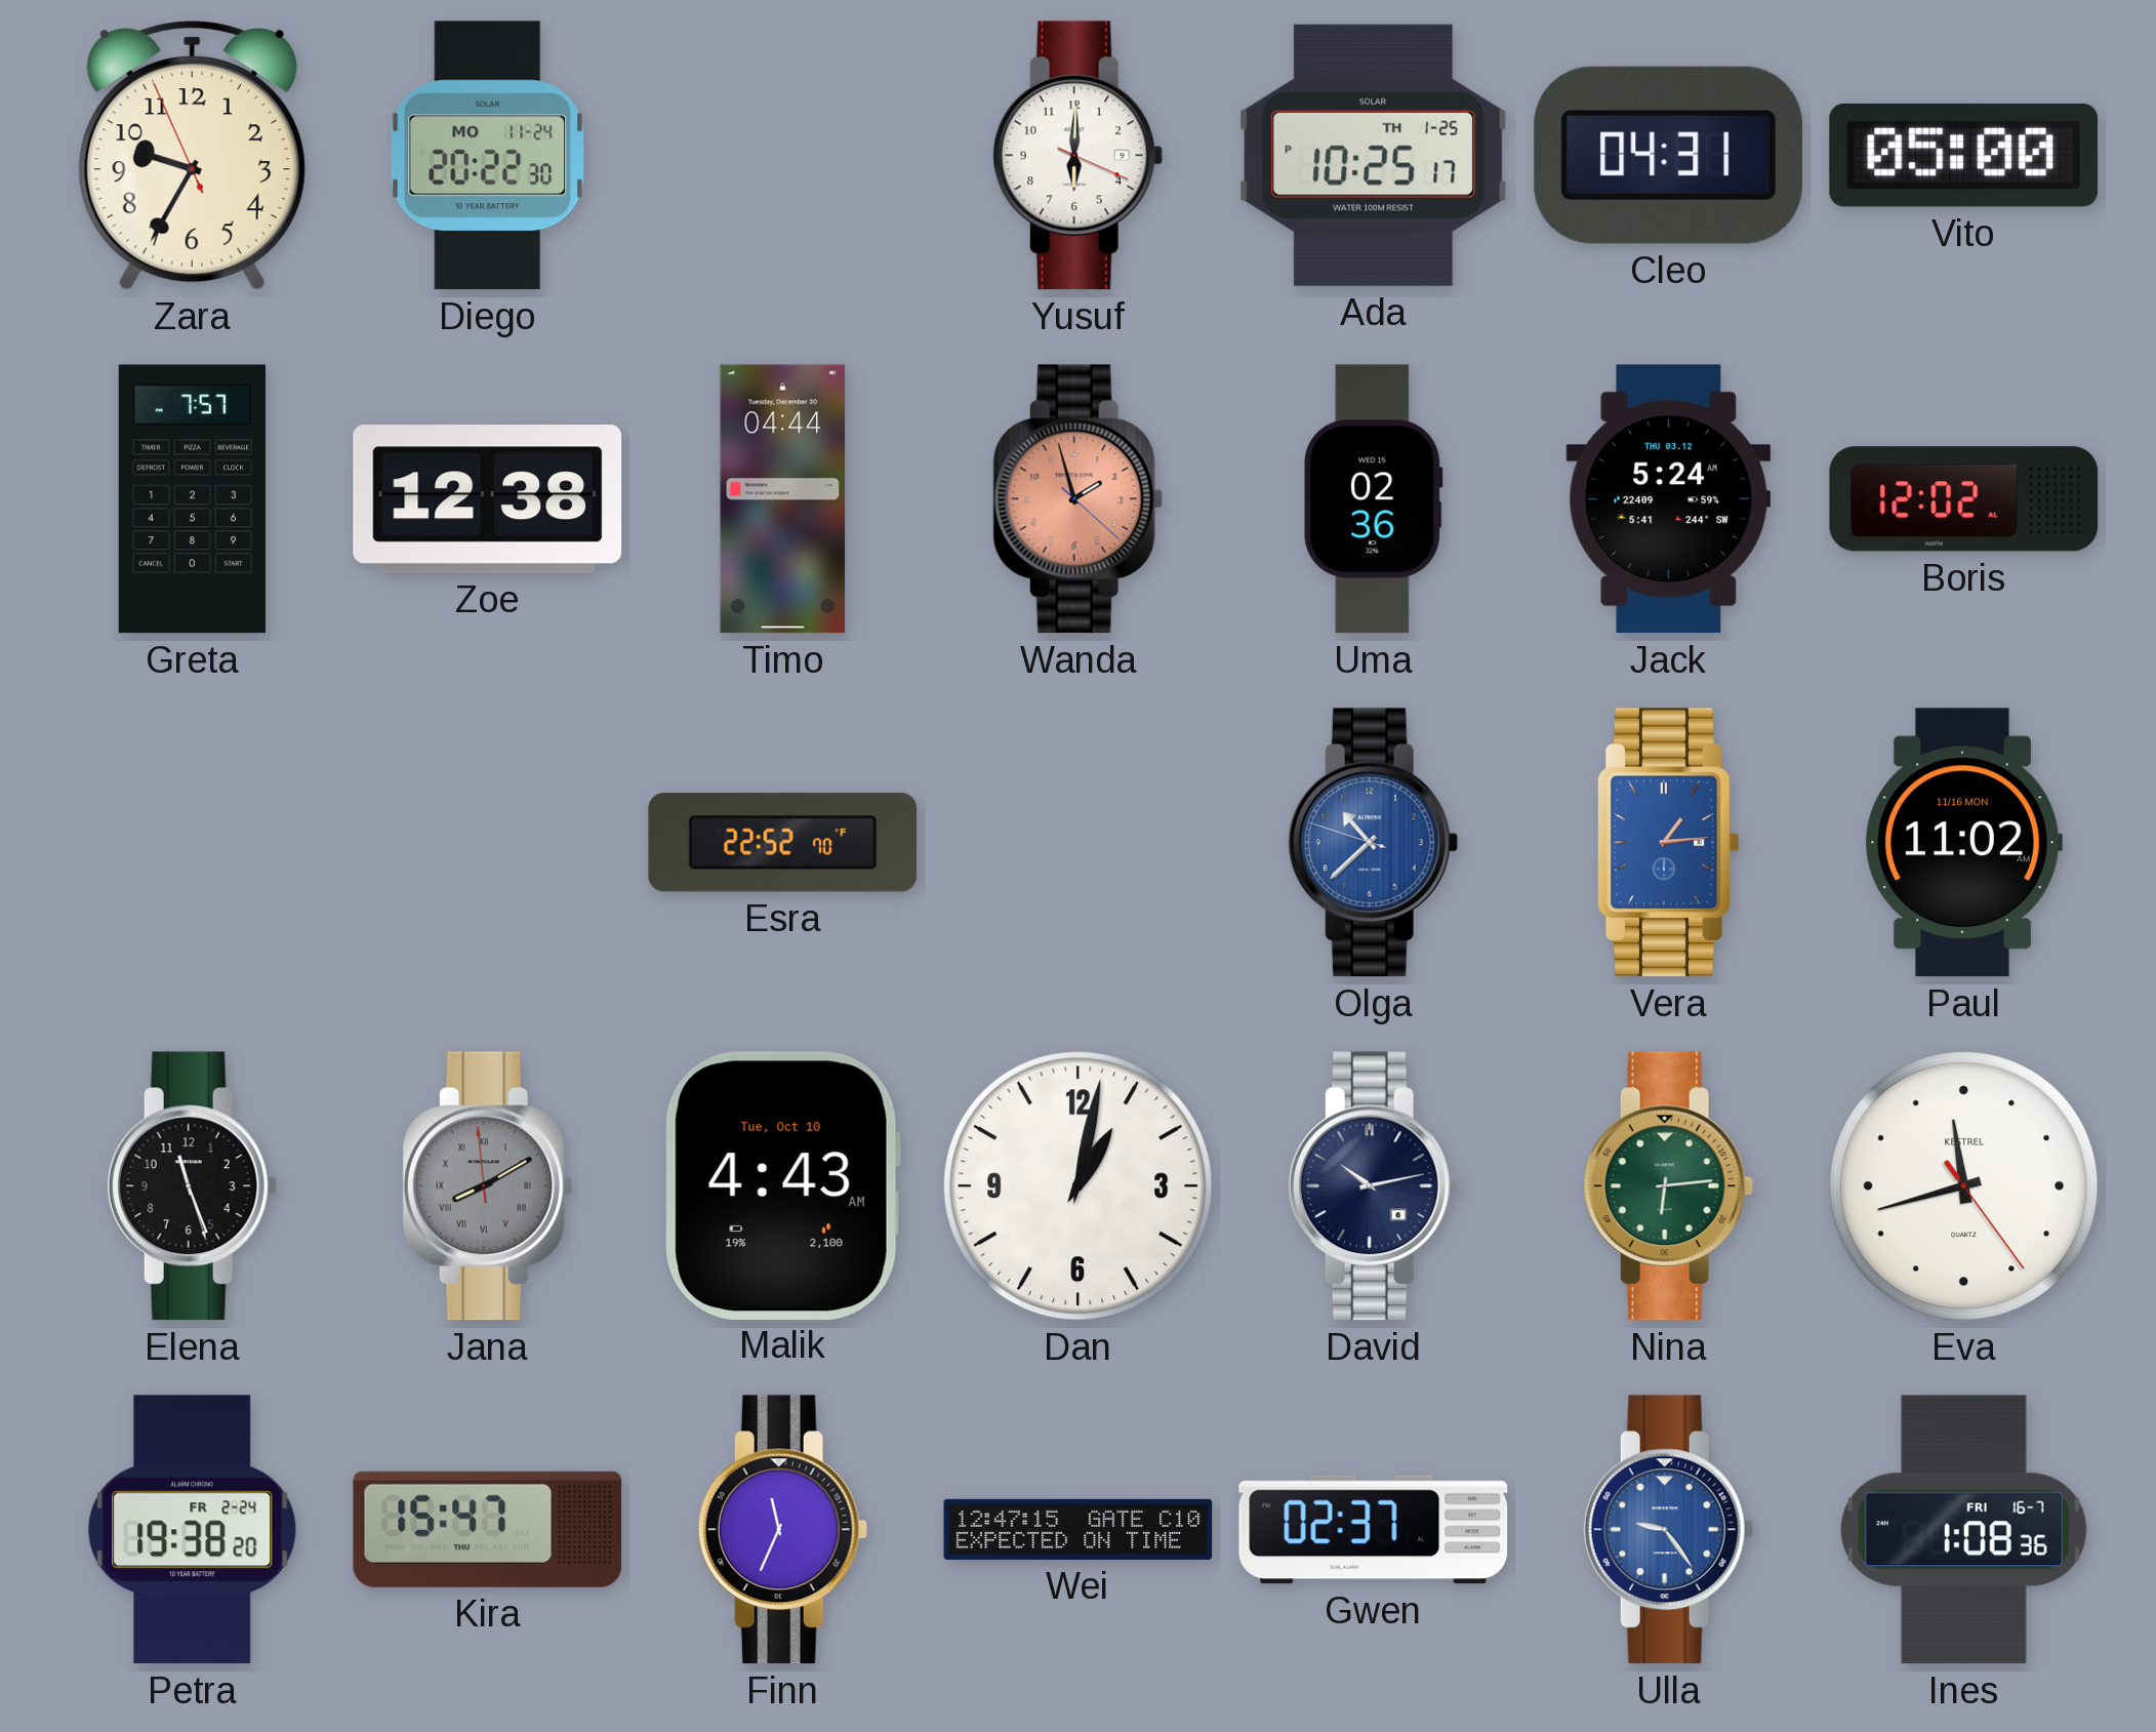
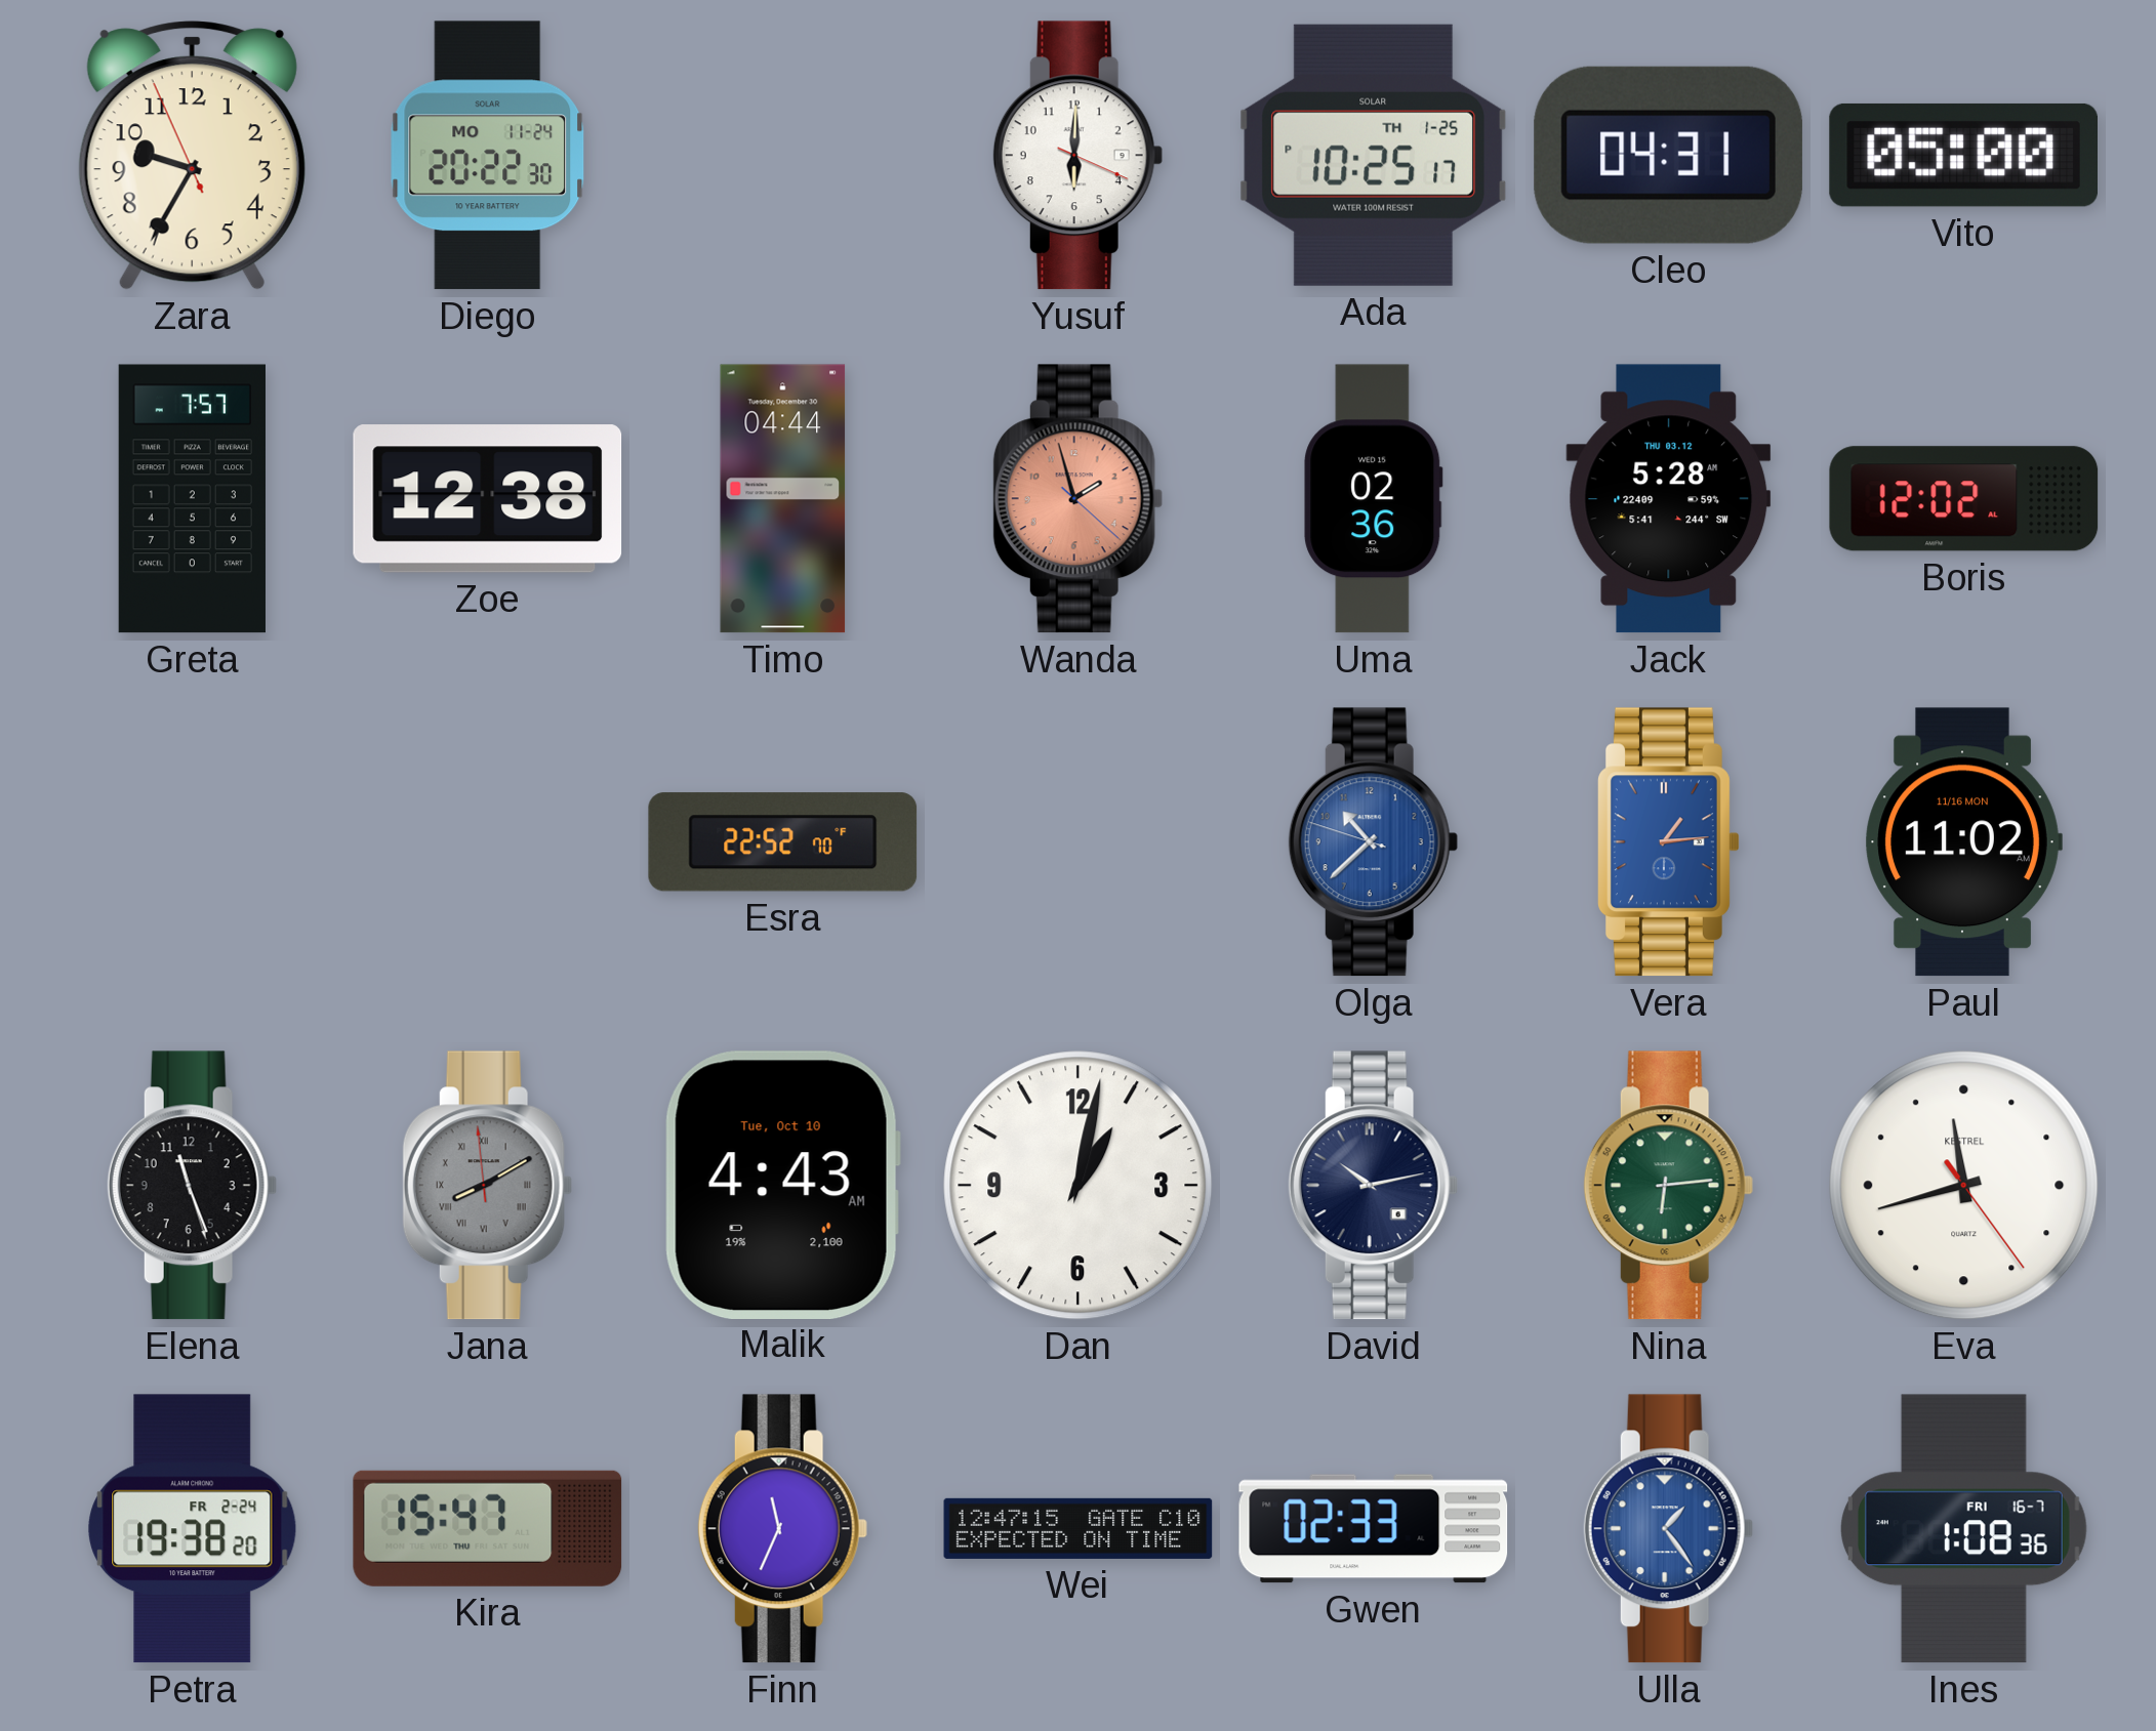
Jack: 5:24 -> 5:28 (1669, 499)
Gwen: 02:37 -> 02:33 (1374, 1529)
Ulla: 9:24 -> 1:24 (1668, 1529)
